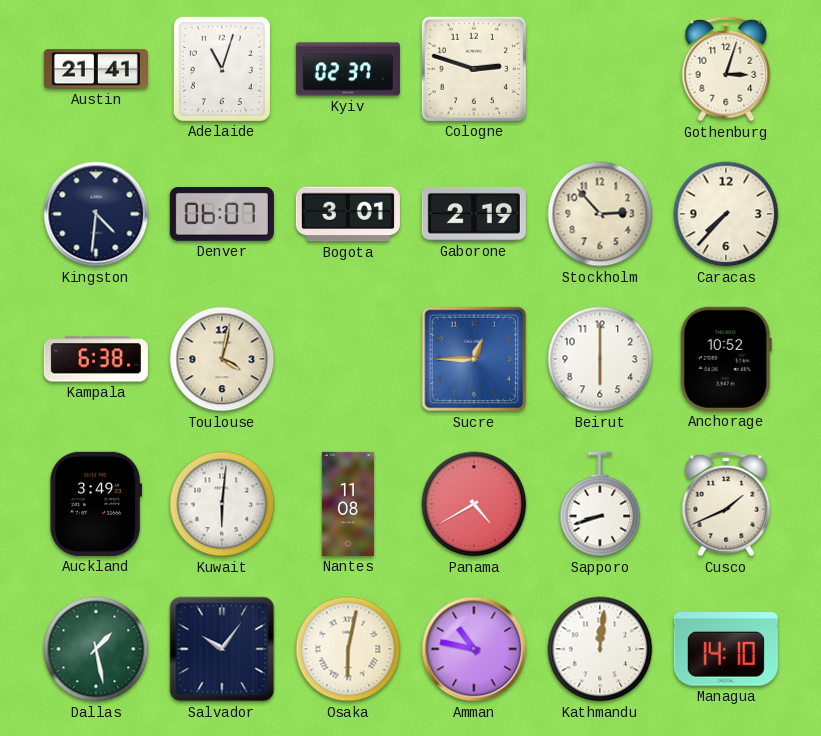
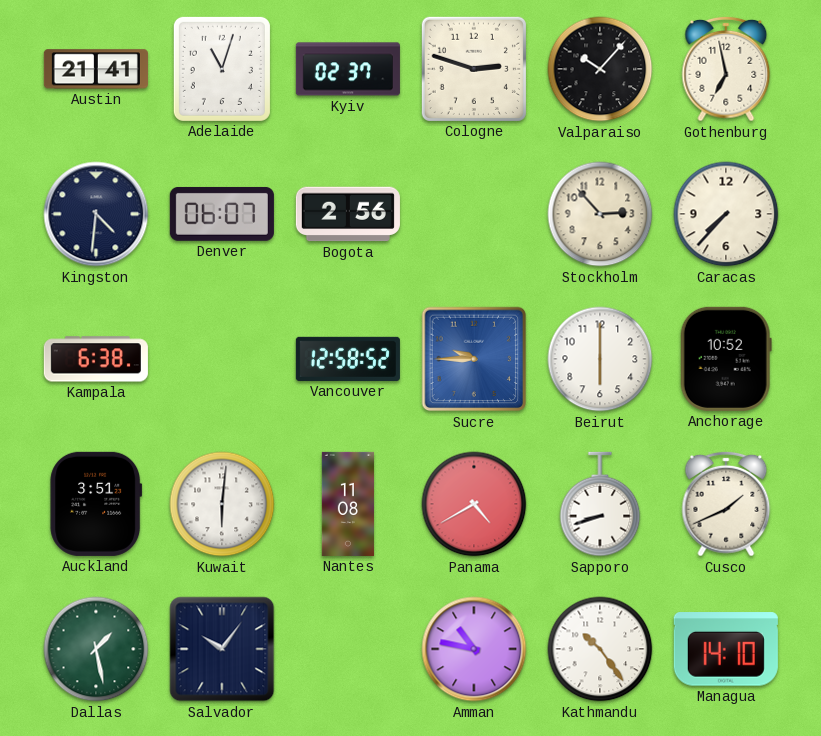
Valparaiso: none -> 10:07 (600, 69)
Gothenburg: 3:03 -> 6:58 (726, 69)
Bogota: 3:01 -> 2:56 (348, 214)
Gaborone: 2:19 -> none (474, 214)
Toulouse: 4:02 -> none (222, 359)
Vancouver: none -> 12:58 (348, 359)
Sucre: 12:45 -> 9:45 (474, 359)
Auckland: 3:49 -> 3:51 (96, 504)
Osaka: 6:02 -> none (348, 649)
Kathmandu: 12:01 -> 10:24 (600, 649)
